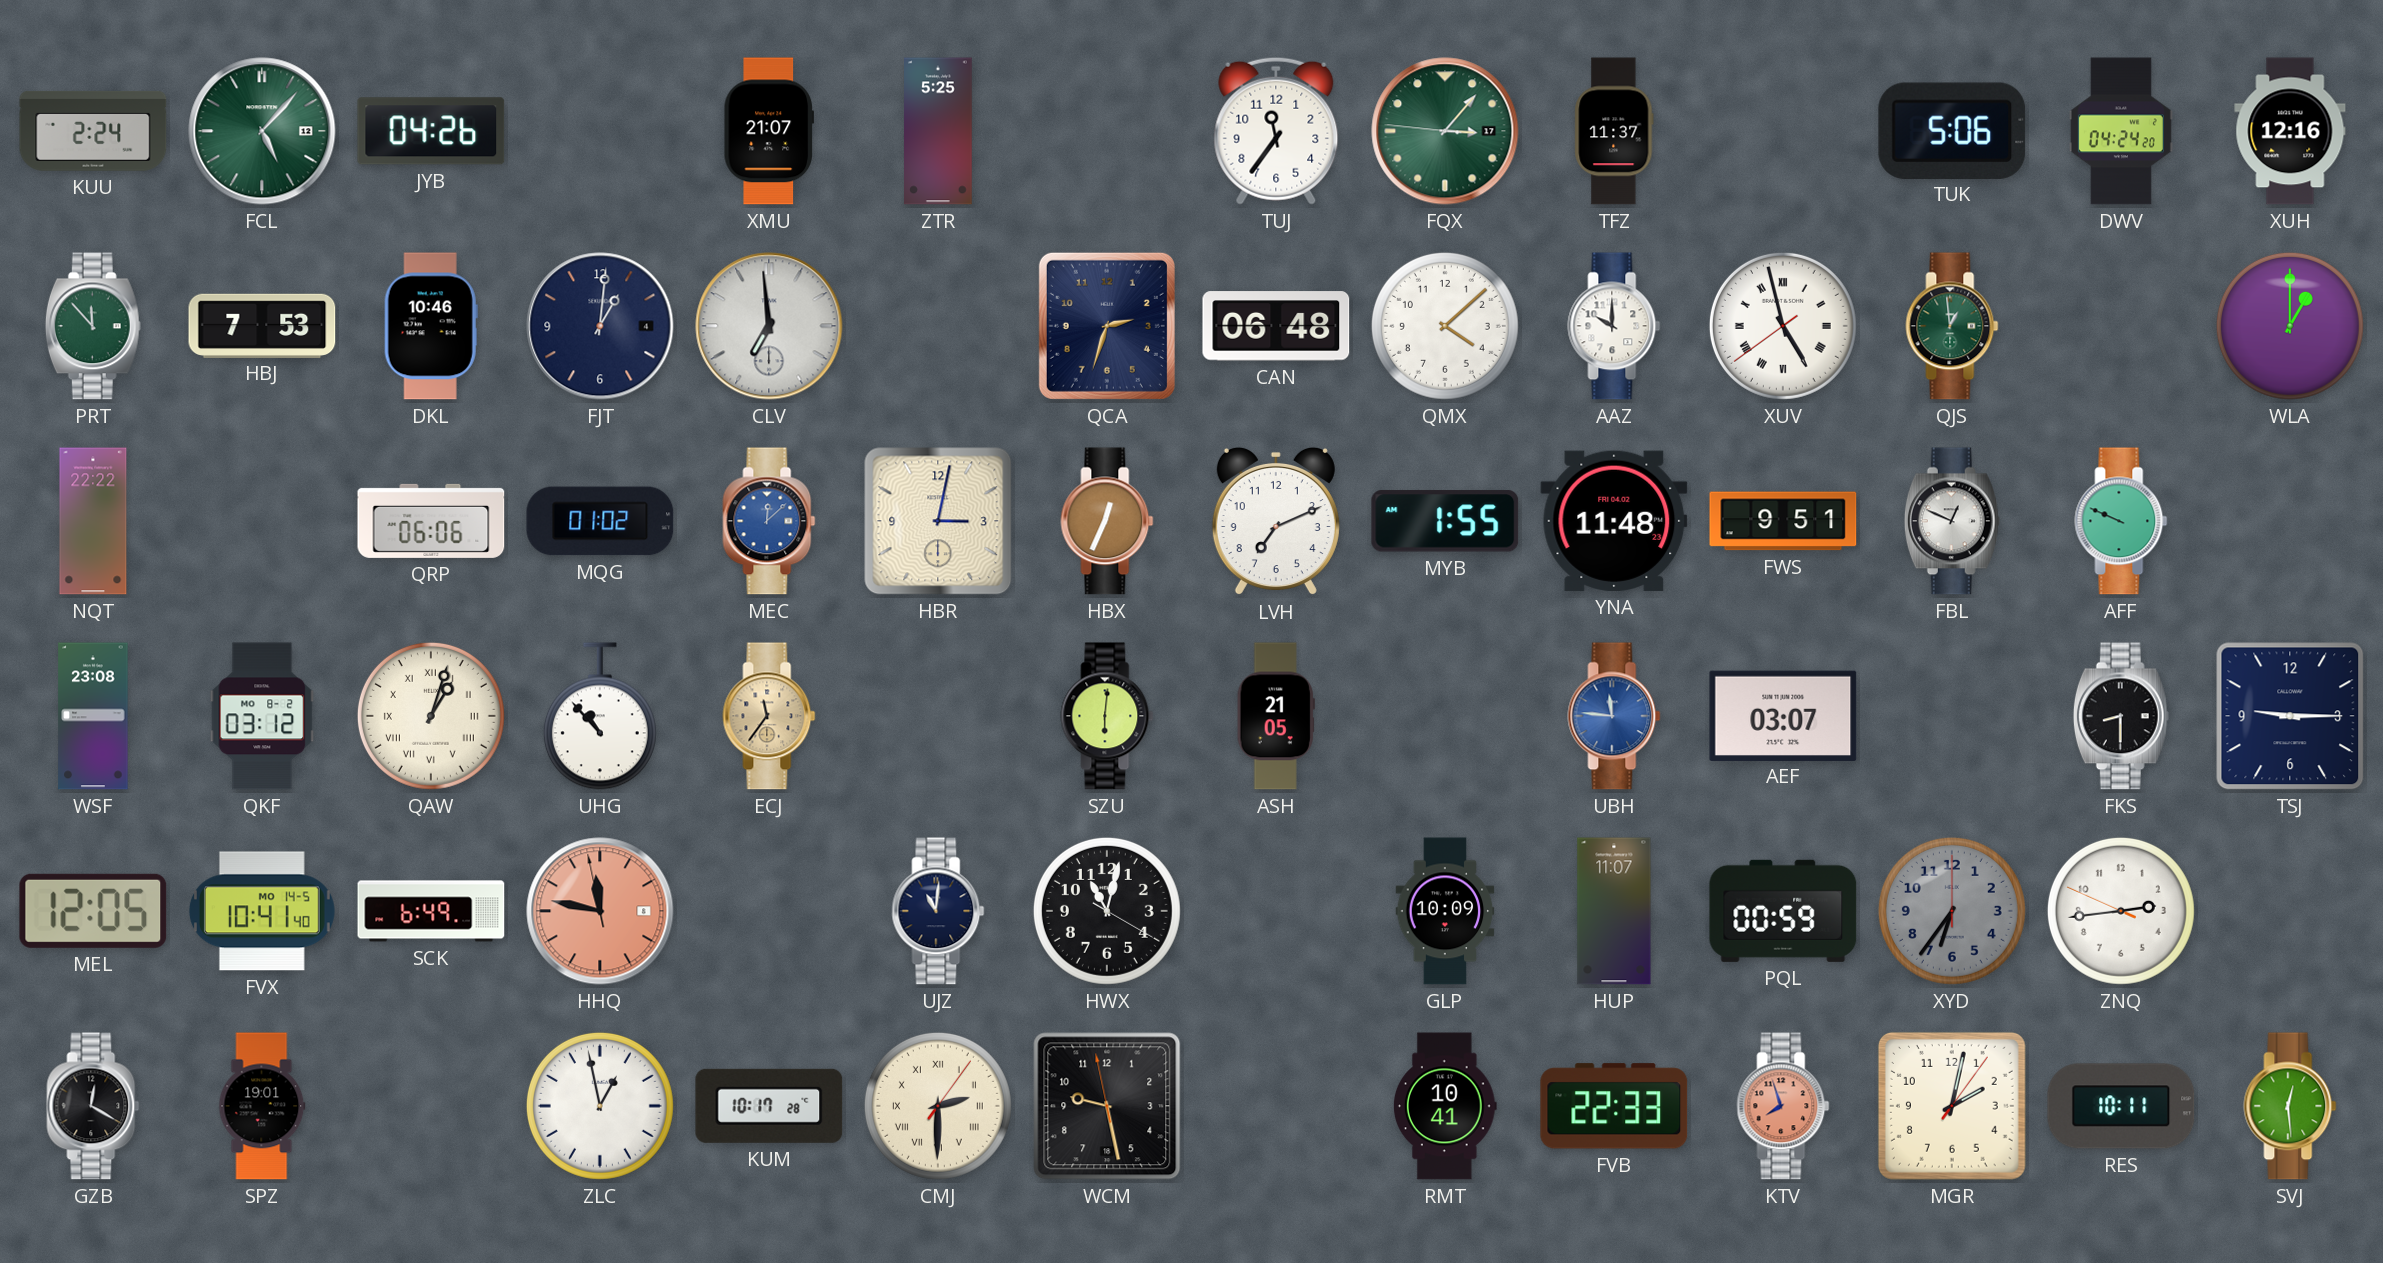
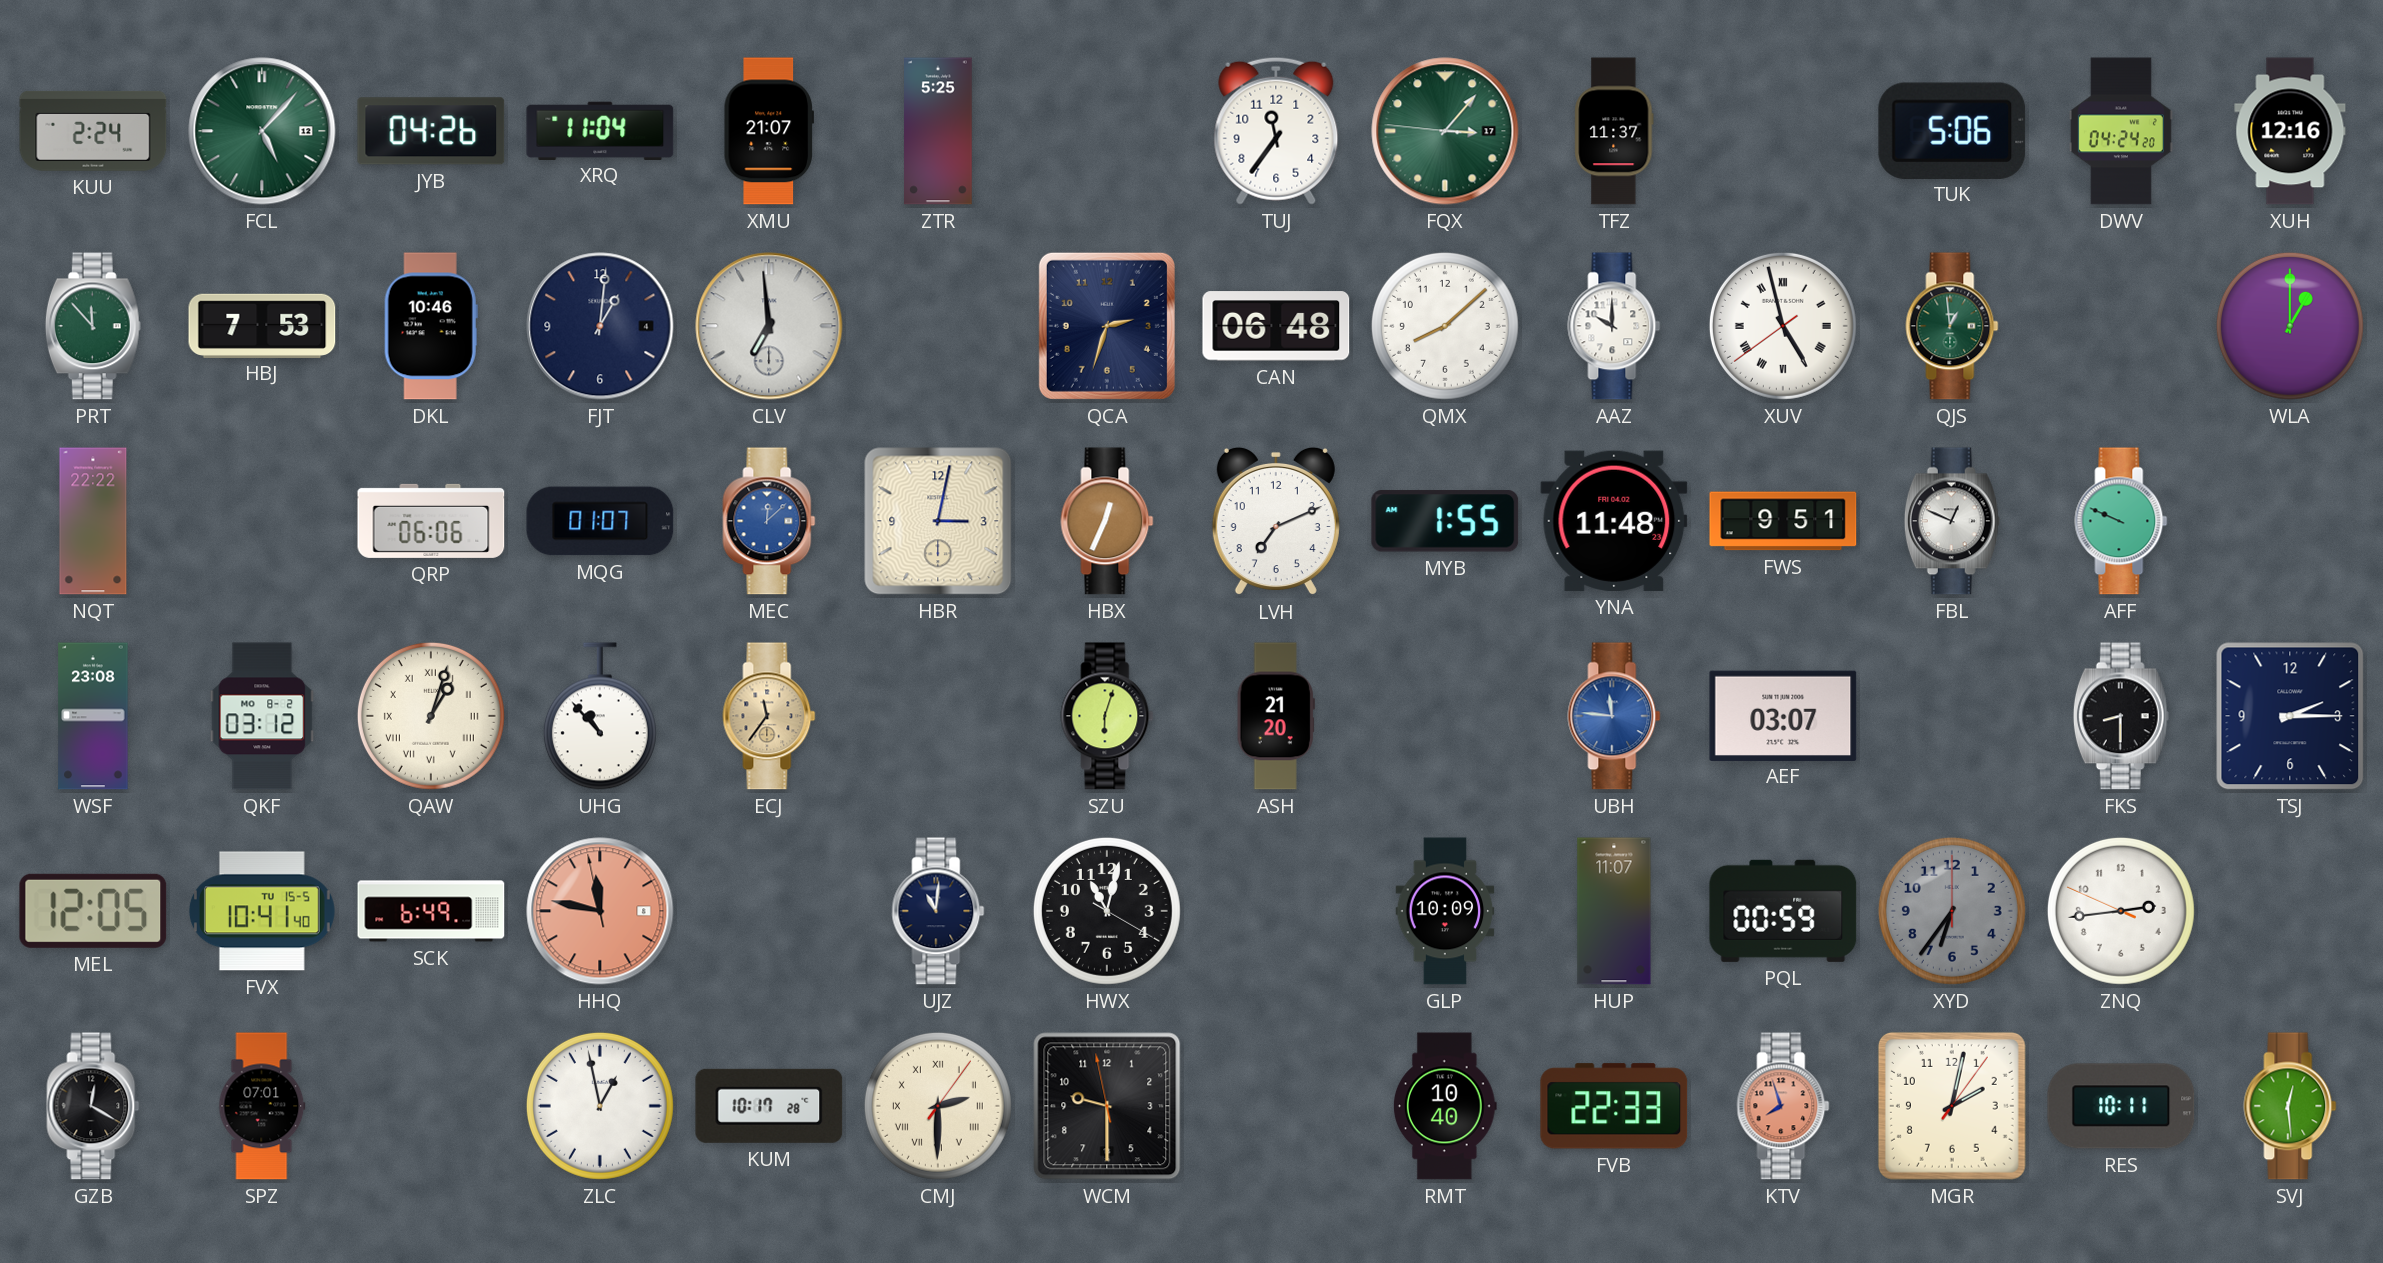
XRQ: none -> 11:04 (600, 130)
QMX: 4:08 -> 8:08 (1445, 326)
MQG: 01:02 -> 01:07 (600, 521)
SZU: 6:01 -> 6:03 (1107, 716)
ASH: 21:05 -> 21:20 (1276, 716)
TSJ: 9:15 -> 2:15 (2290, 716)
FVX date: MO 14-5 -> TU 15-5 (262, 911)
SPZ: 19:01 -> 07:01 (262, 1106)
WCM: 9:27 -> 9:29 (1107, 1106)
RMT: 10:41 -> 10:40 (1445, 1106)
